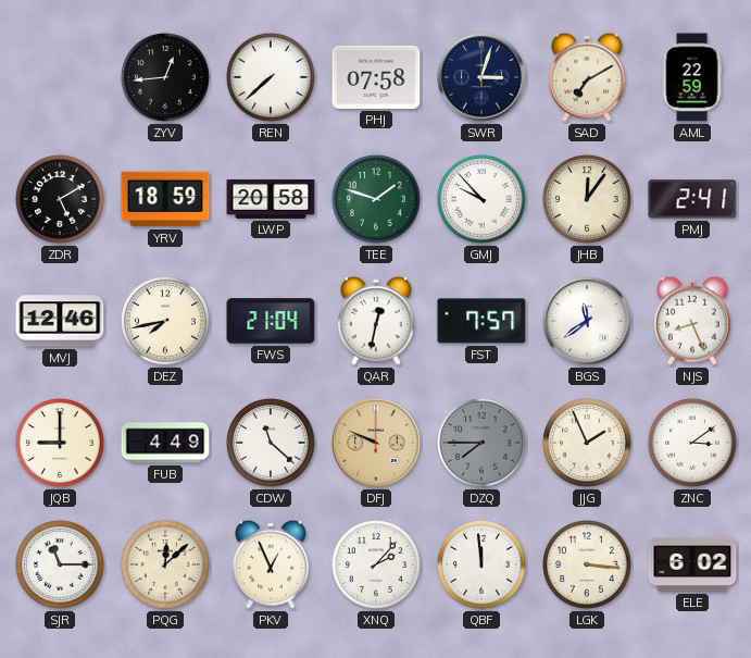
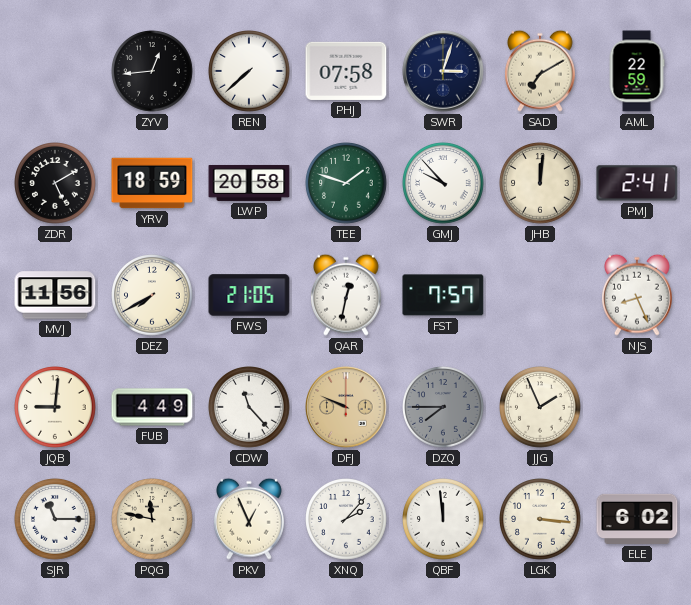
JHB: 12:06 -> 12:01 (540, 183)
MVJ: 12:46 -> 11:56 (55, 295)
DEZ: 7:43 -> 7:40 (152, 295)
FWS: 21:04 -> 21:05 (249, 295)
BGS: 11:39 -> none (587, 321)
JQB: 9:00 -> 9:01 (55, 407)
CDW: 11:22 -> 11:23 (249, 407)
ZNC: 3:09 -> none (692, 443)
PQG: 12:08 -> 11:47 (152, 519)
